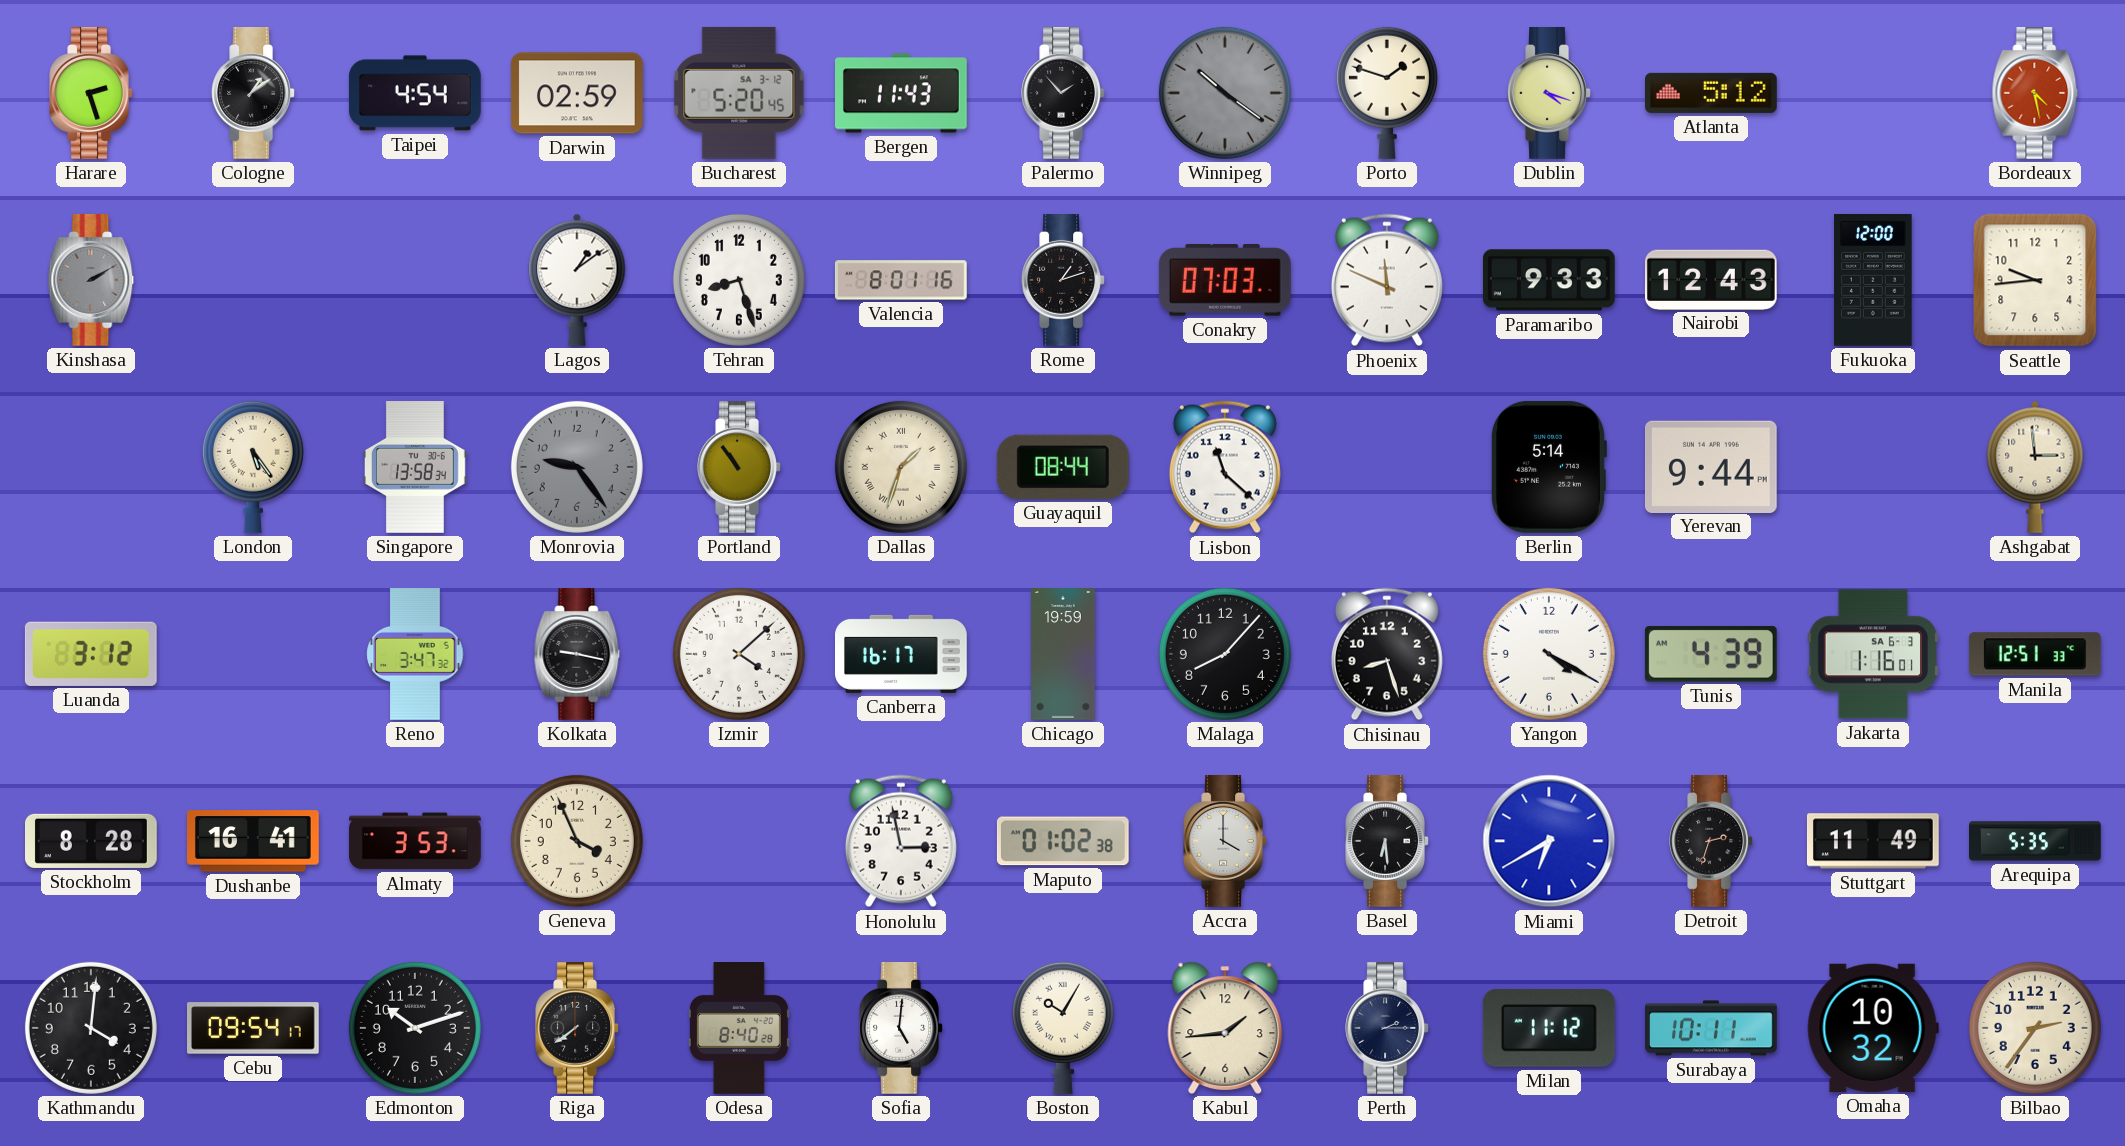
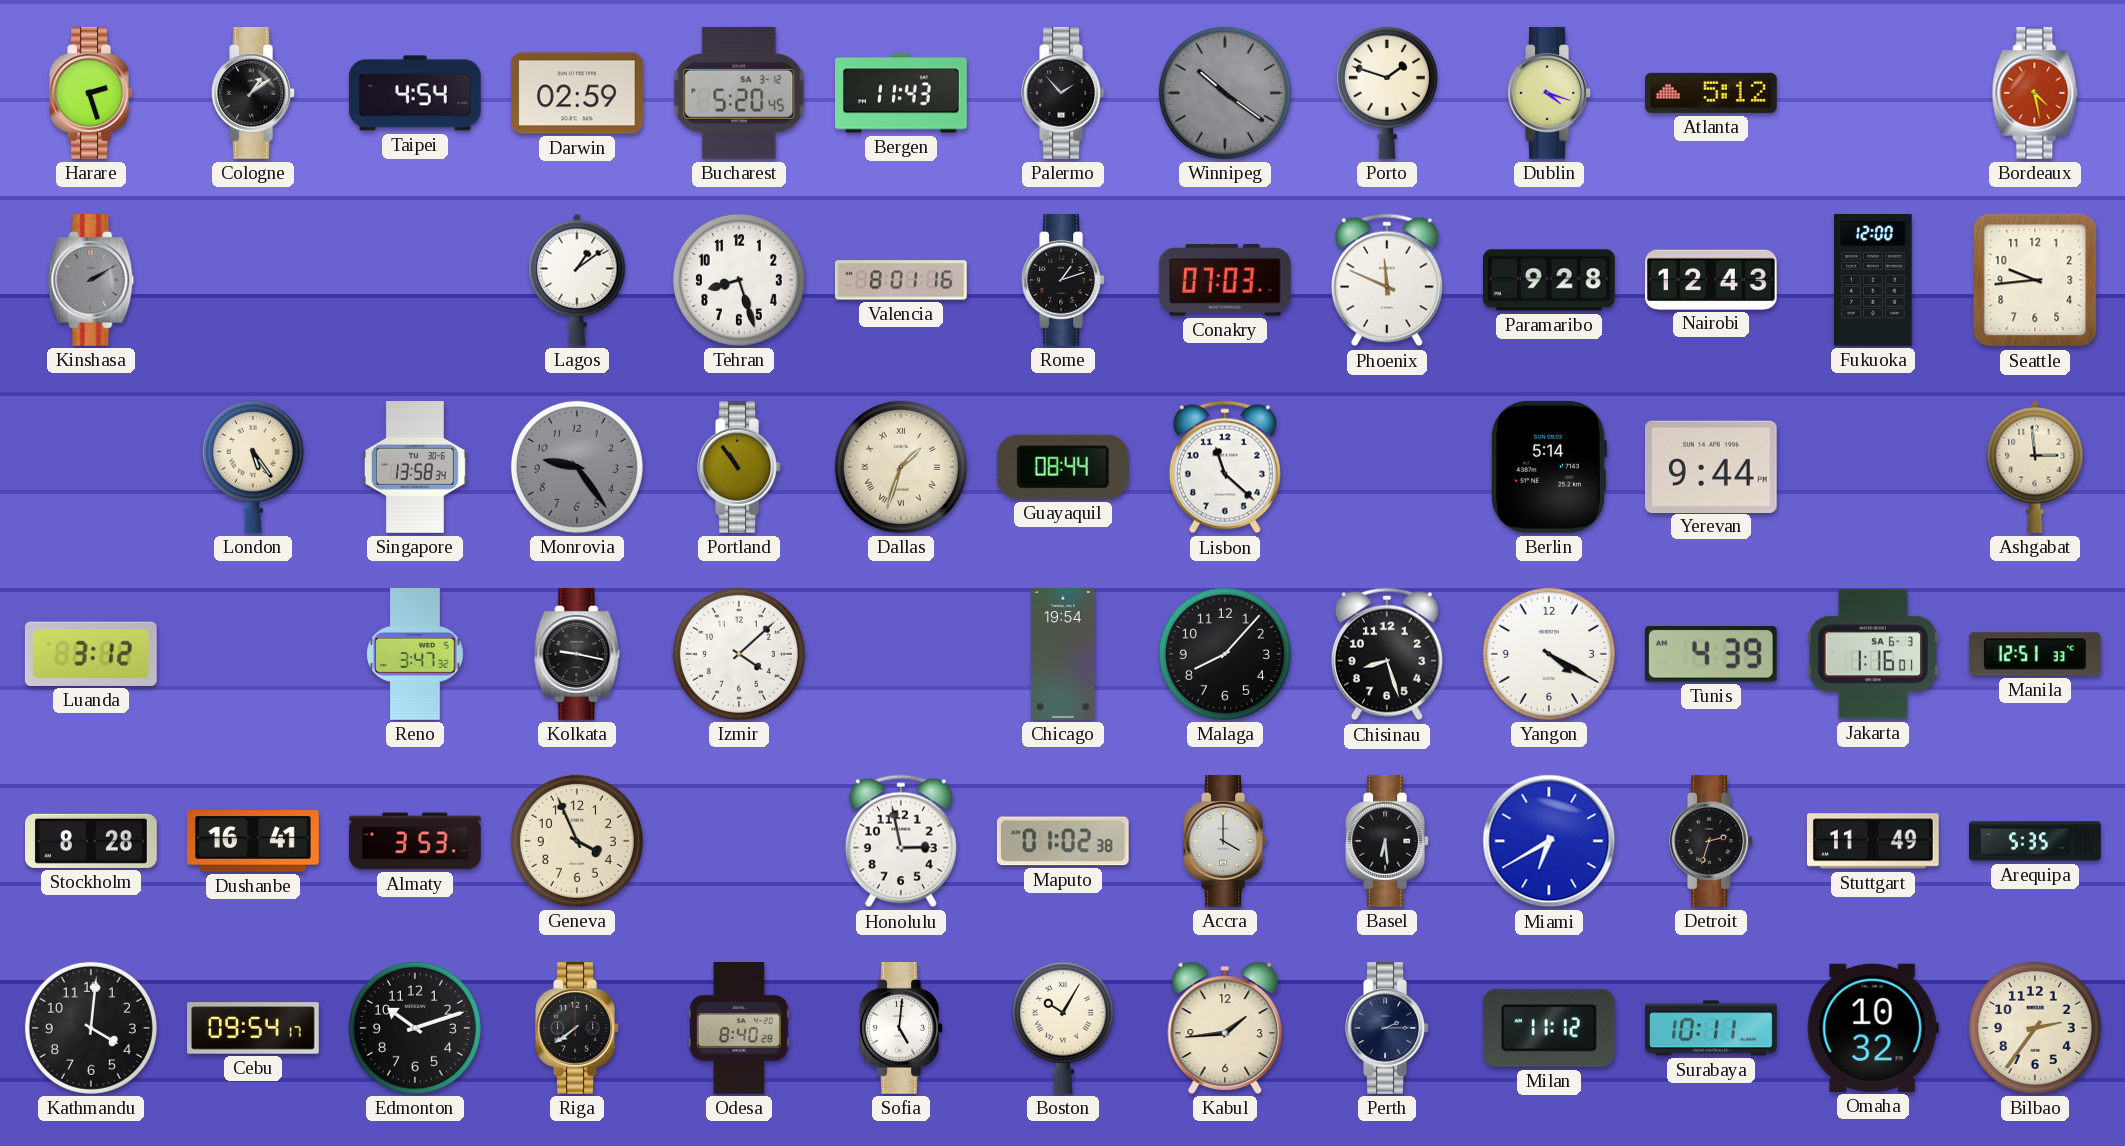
Paramaribo: 9:33 -> 9:28 (1549, 280)
Canberra: 16:17 -> none (902, 654)
Chicago: 19:59 -> 19:54 (1063, 655)
